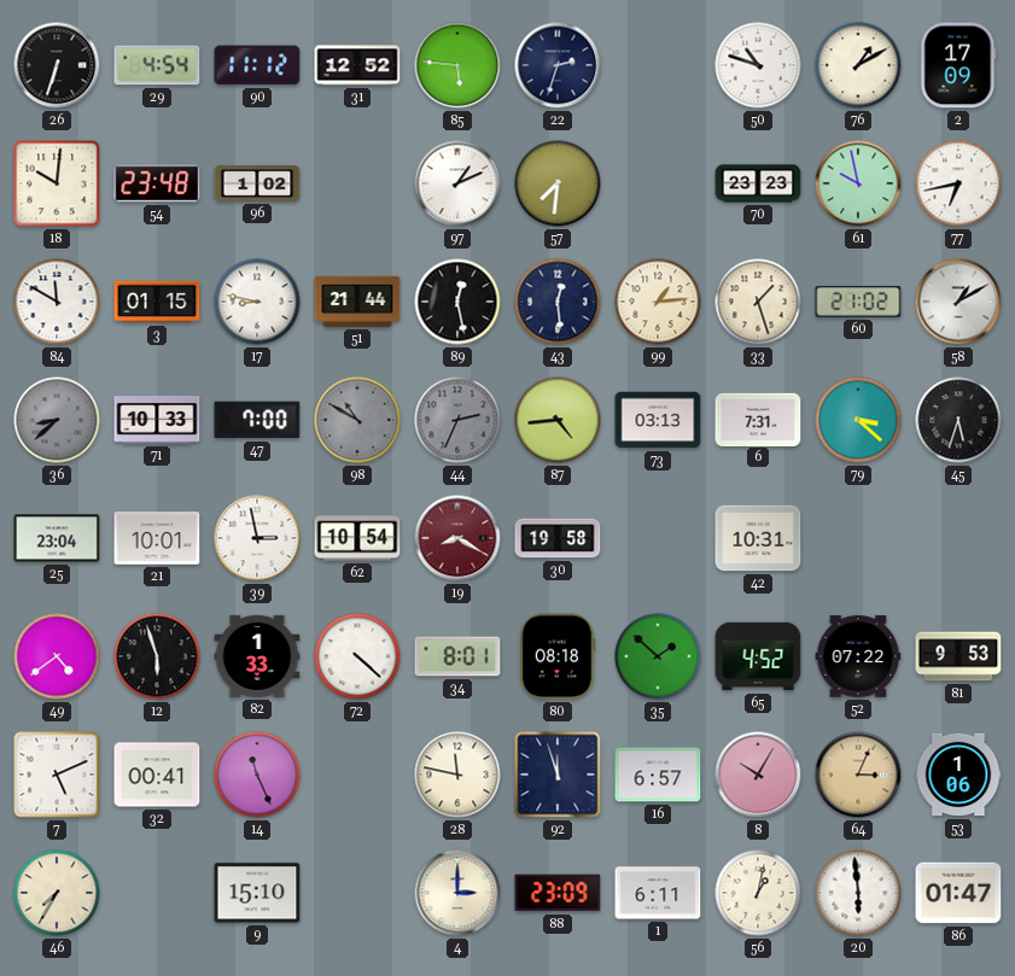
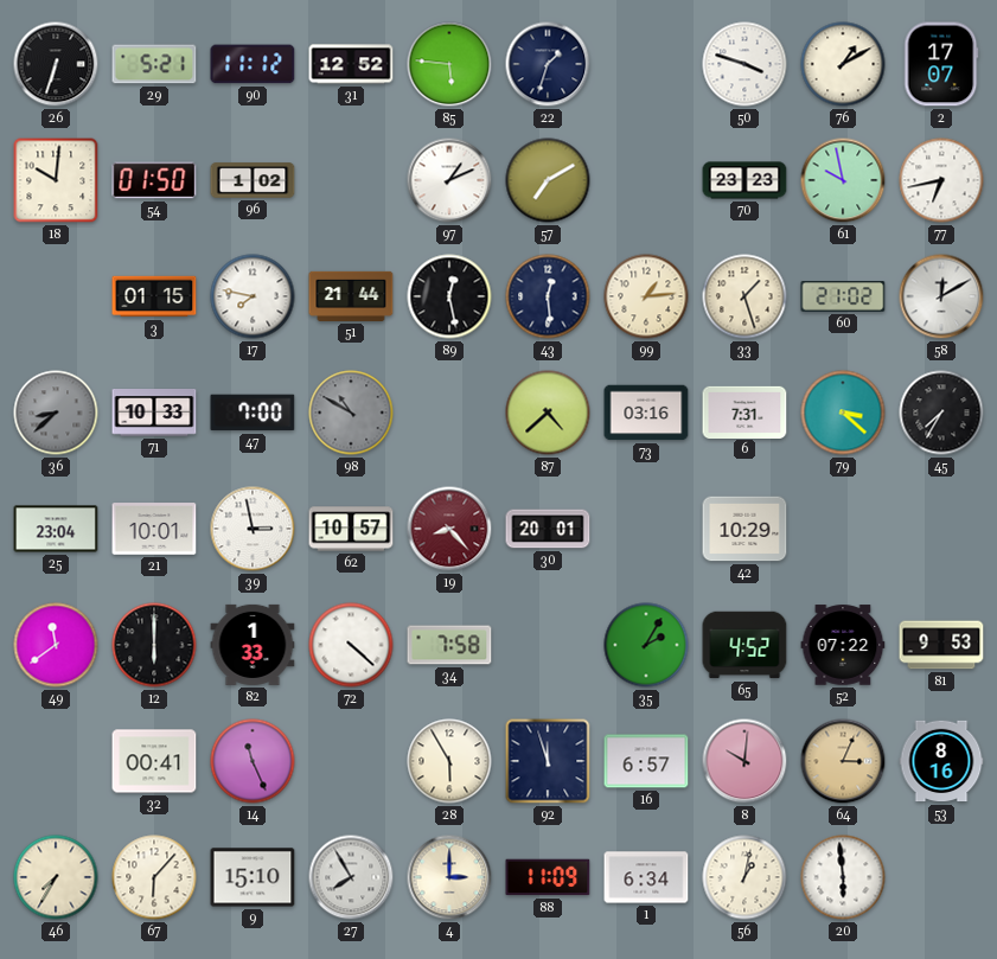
29: 4:54 -> 5:21 (154, 64)
22: 2:33 -> 1:33 (548, 64)
50: 10:48 -> 3:48 (744, 64)
2: 17:09 -> 17:07 (941, 64)
54: 23:48 -> 01:50 (154, 180)
57: 7:31 -> 7:10 (548, 180)
84: 11:50 -> none (57, 302)
17: 8:47 -> 7:47 (253, 296)
58: 1:10 -> 12:10 (941, 296)
44: 2:34 -> none (457, 420)
87: 4:44 -> 4:38 (548, 413)
73: 03:13 -> 03:16 (646, 413)
45: 5:33 -> 7:35 (941, 413)
62: 10:54 -> 10:57 (351, 529)
19: 8:20 -> 8:23 (449, 529)
30: 19:58 -> 20:01 (548, 529)
42: 10:31 -> 10:29 (744, 529)
49: 4:39 -> 11:39 (56, 645)
12: 5:57 -> 6:00 (154, 645)
34: 8:01 -> 7:58 (449, 645)
80: 08:18 -> none (558, 656)
35: 1:52 -> 2:05 (646, 645)
7: 5:11 -> none (57, 775)
28: 11:47 -> 5:55 (449, 761)
8: 10:05 -> 10:01 (744, 761)
53: 1:06 -> 8:16 (941, 761)
67: none -> 6:07 (154, 877)
27: none -> 7:55 (351, 877)
88: 23:09 -> 11:09 (548, 877)
1: 6:11 -> 6:34 (646, 877)
86: 01:47 -> none (958, 893)
